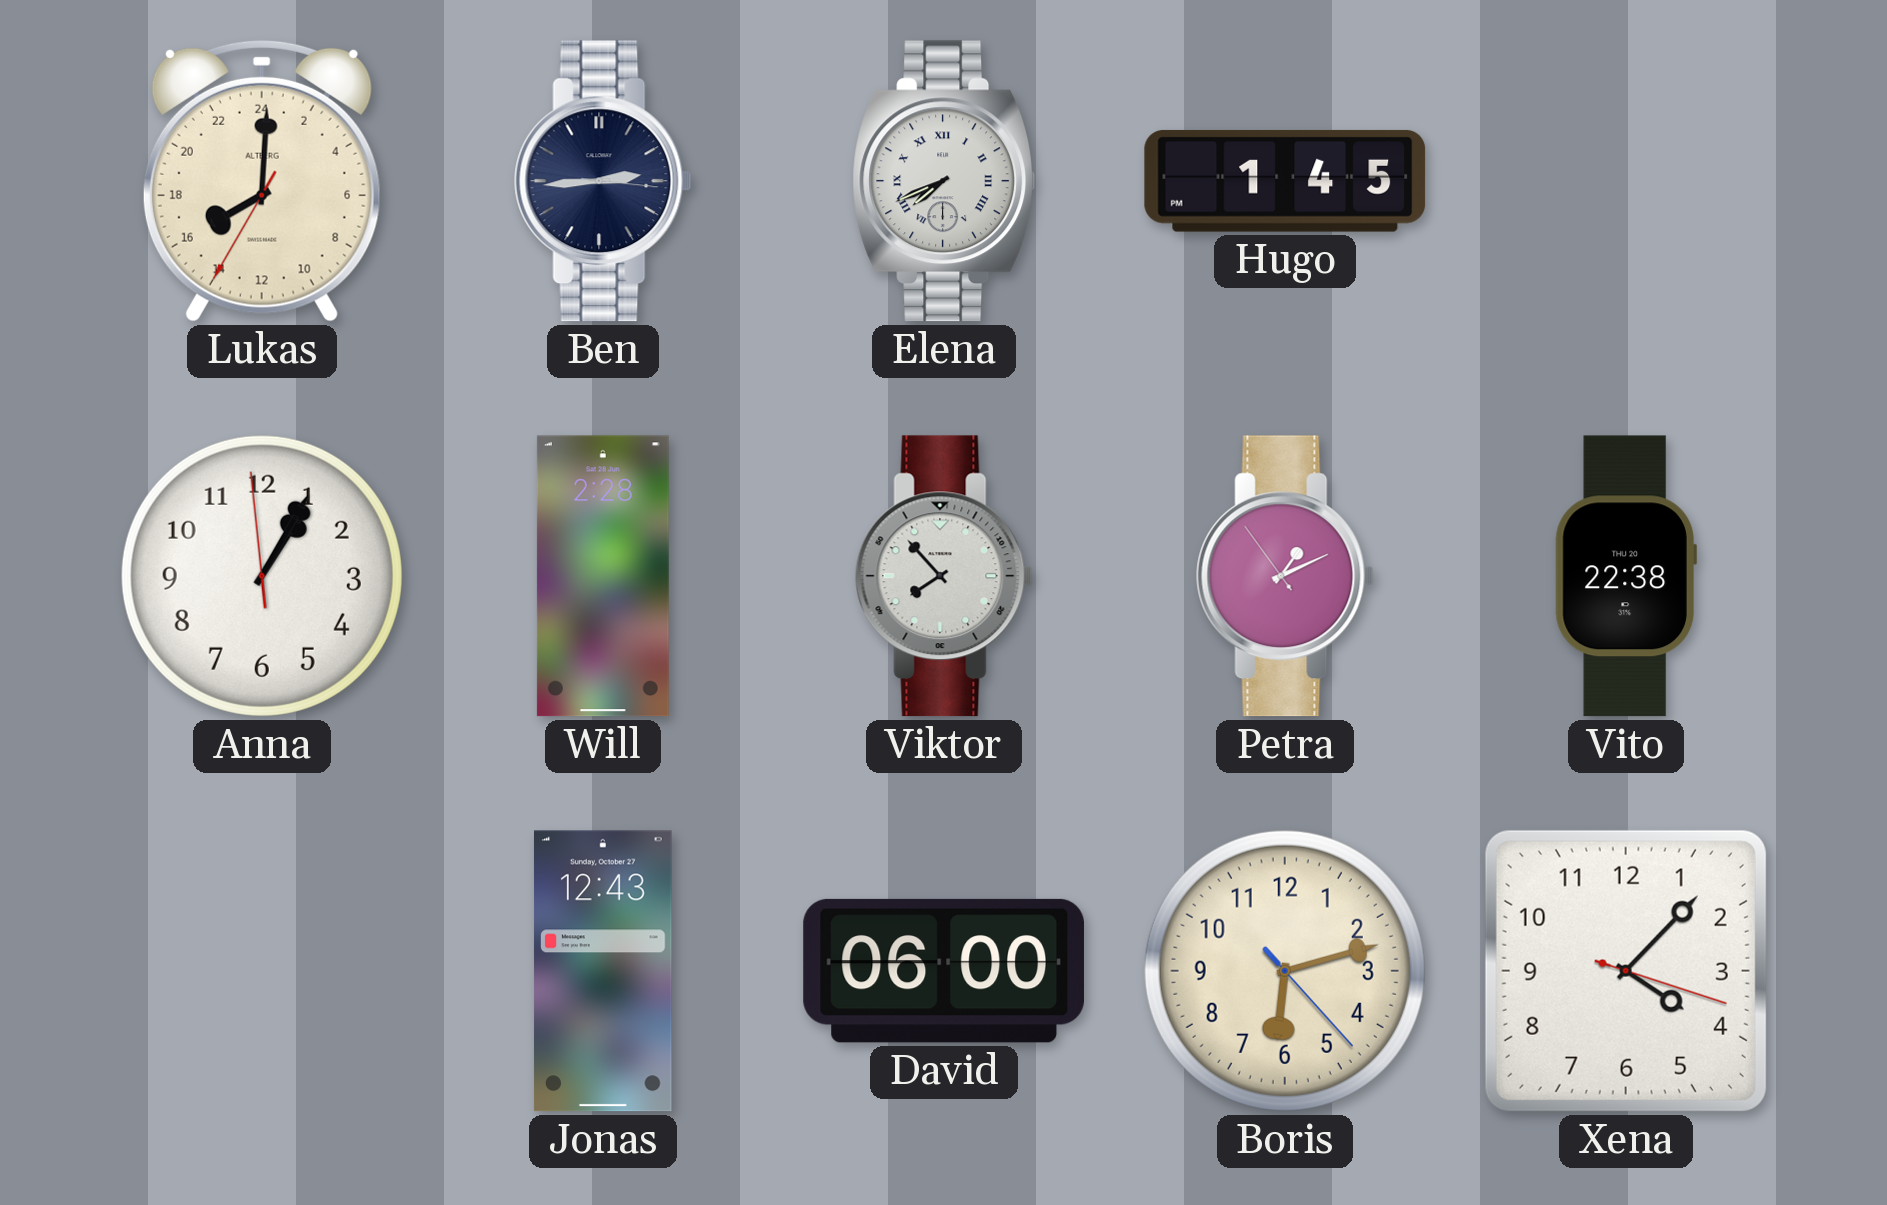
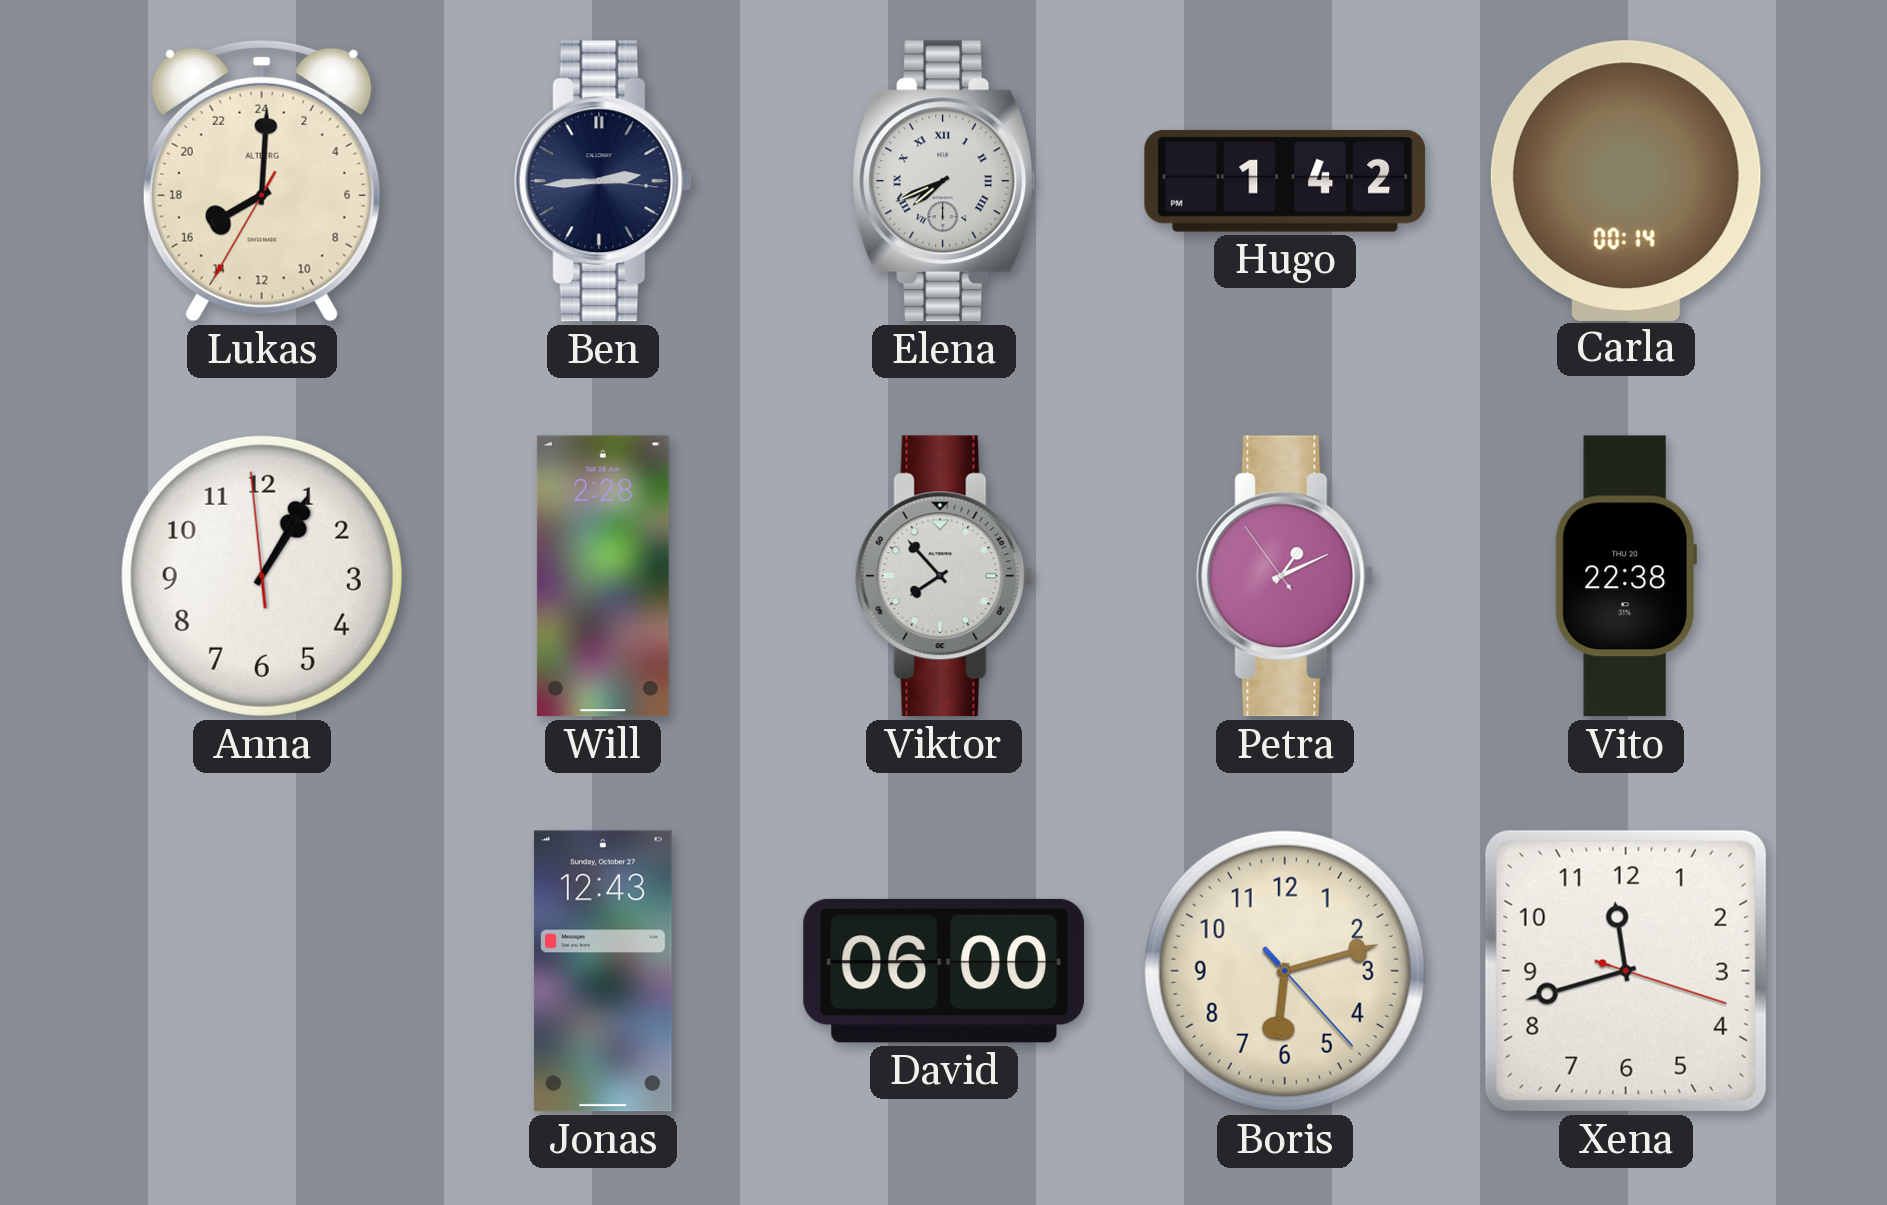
Hugo: 1:45 -> 1:42 (1285, 181)
Carla: none -> 00:14 (1626, 180)
Xena: 4:07 -> 11:42 (1626, 971)
